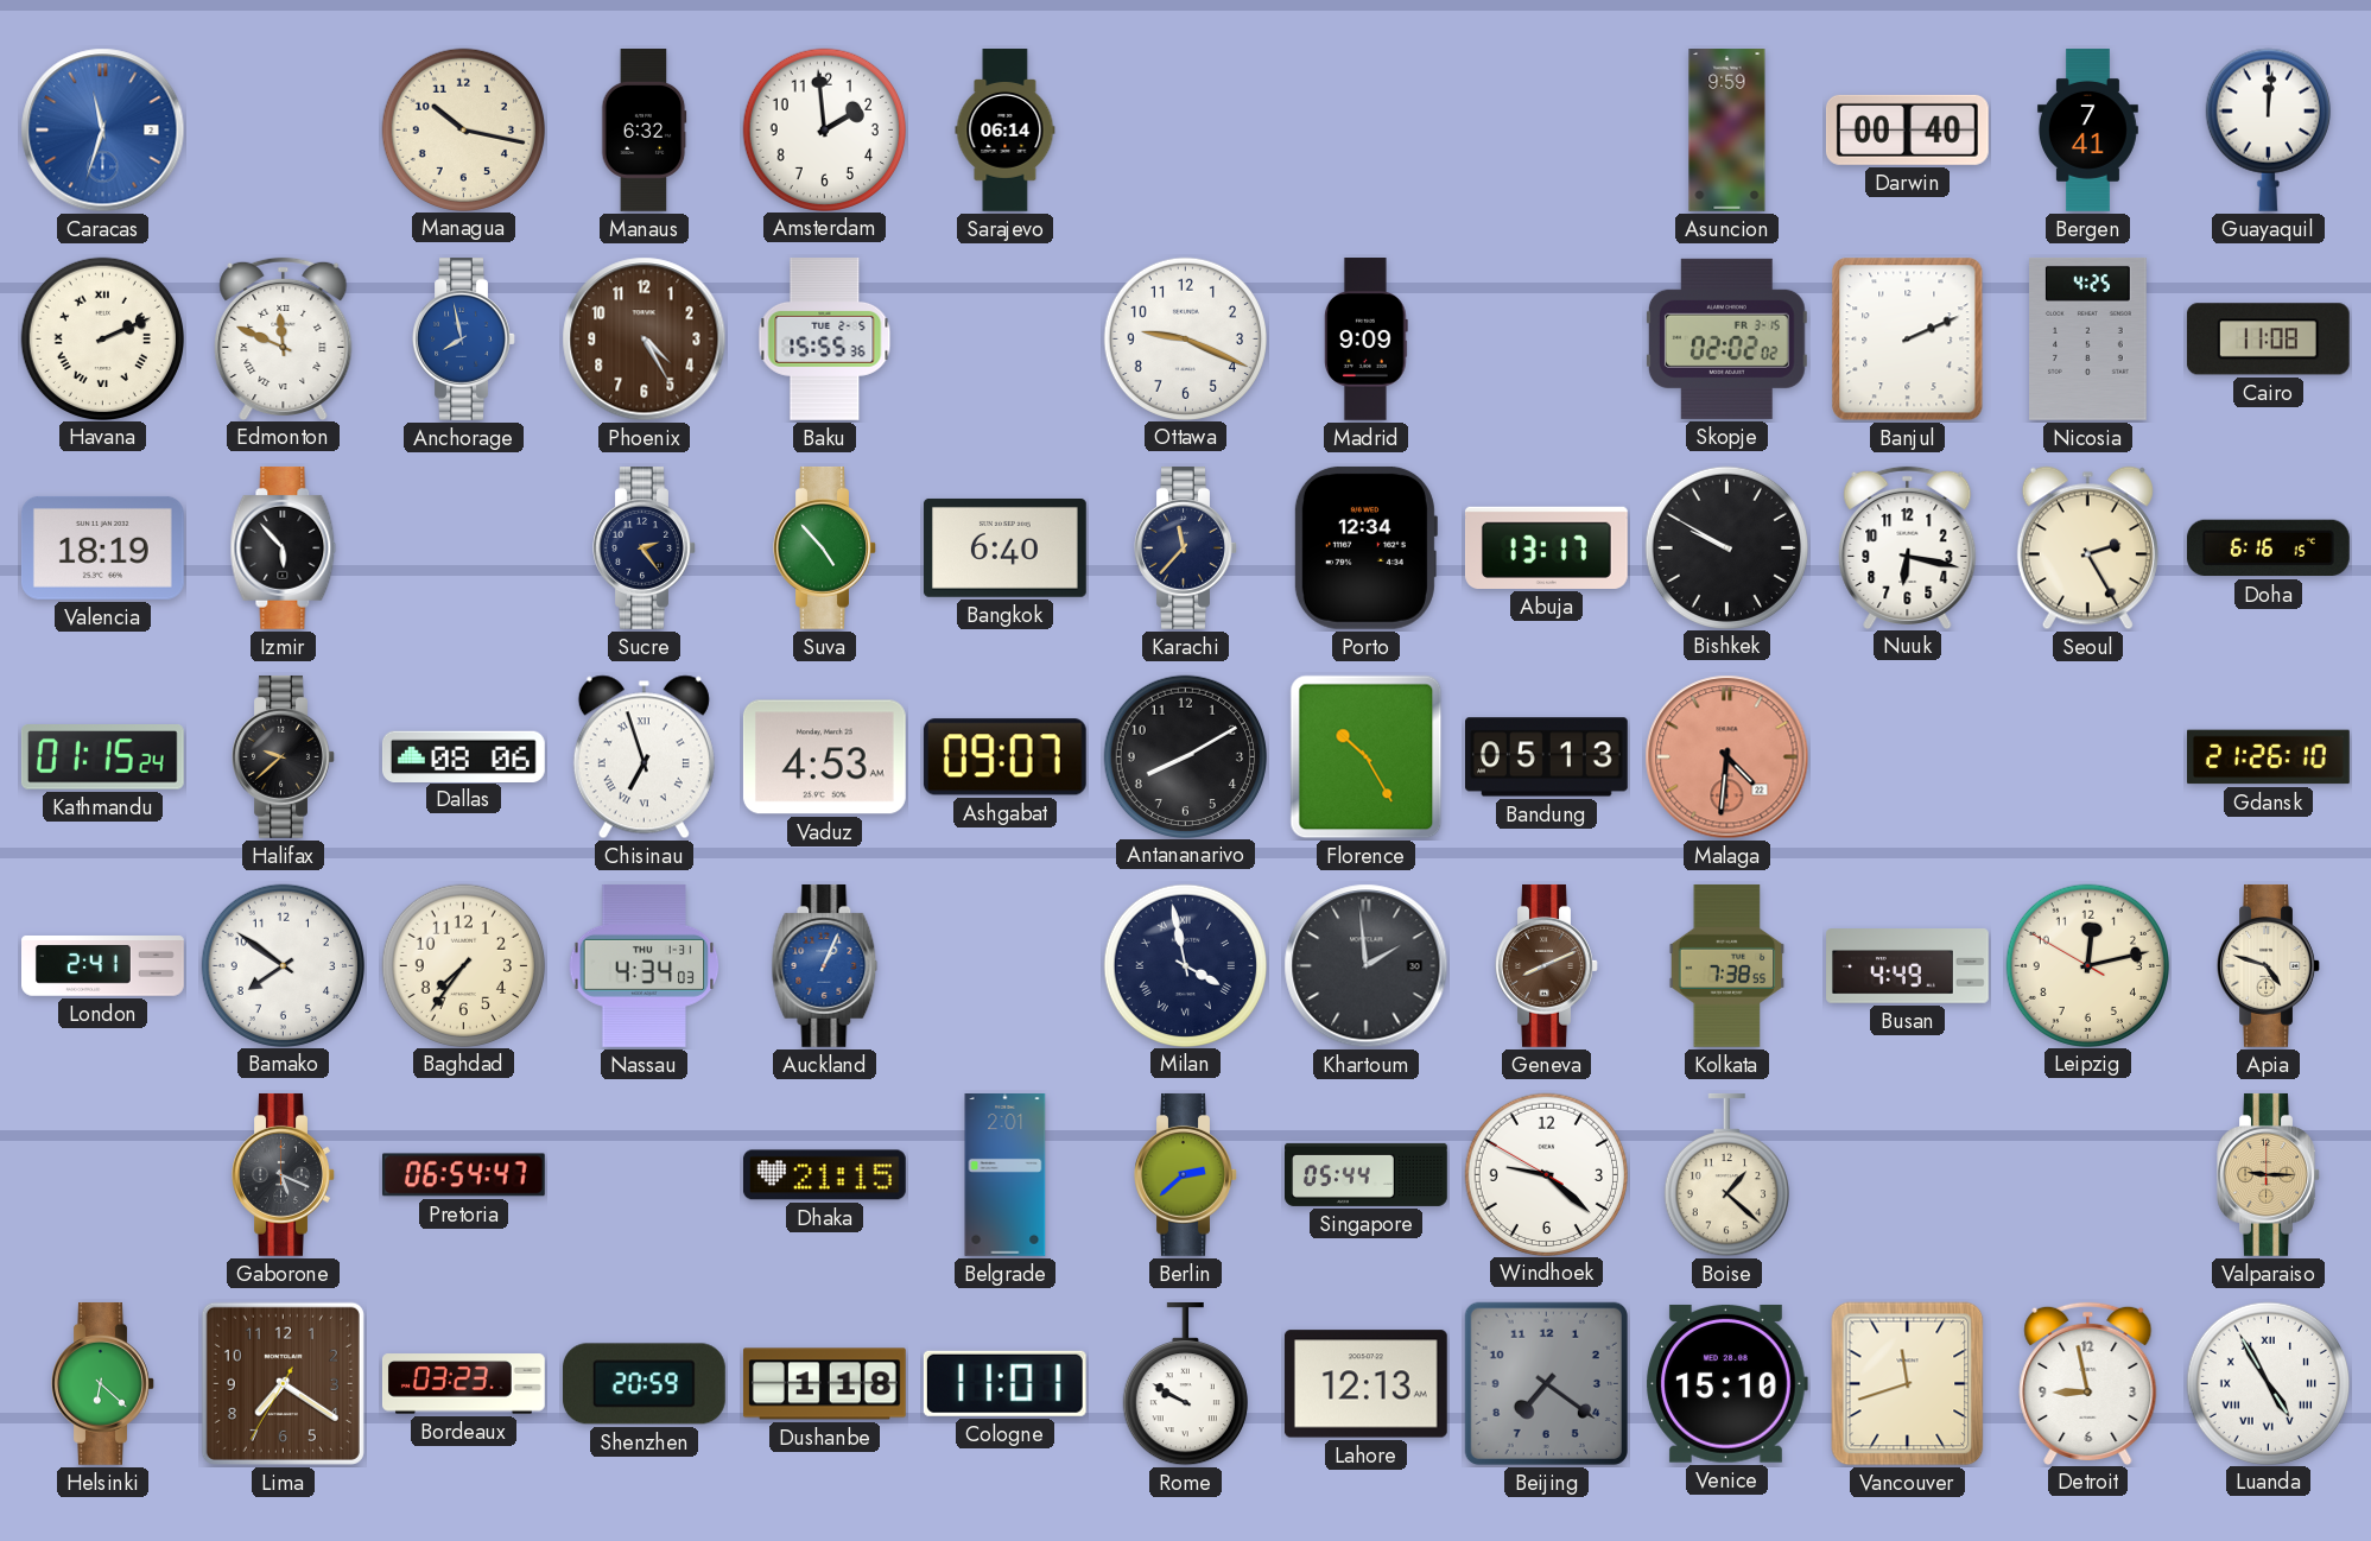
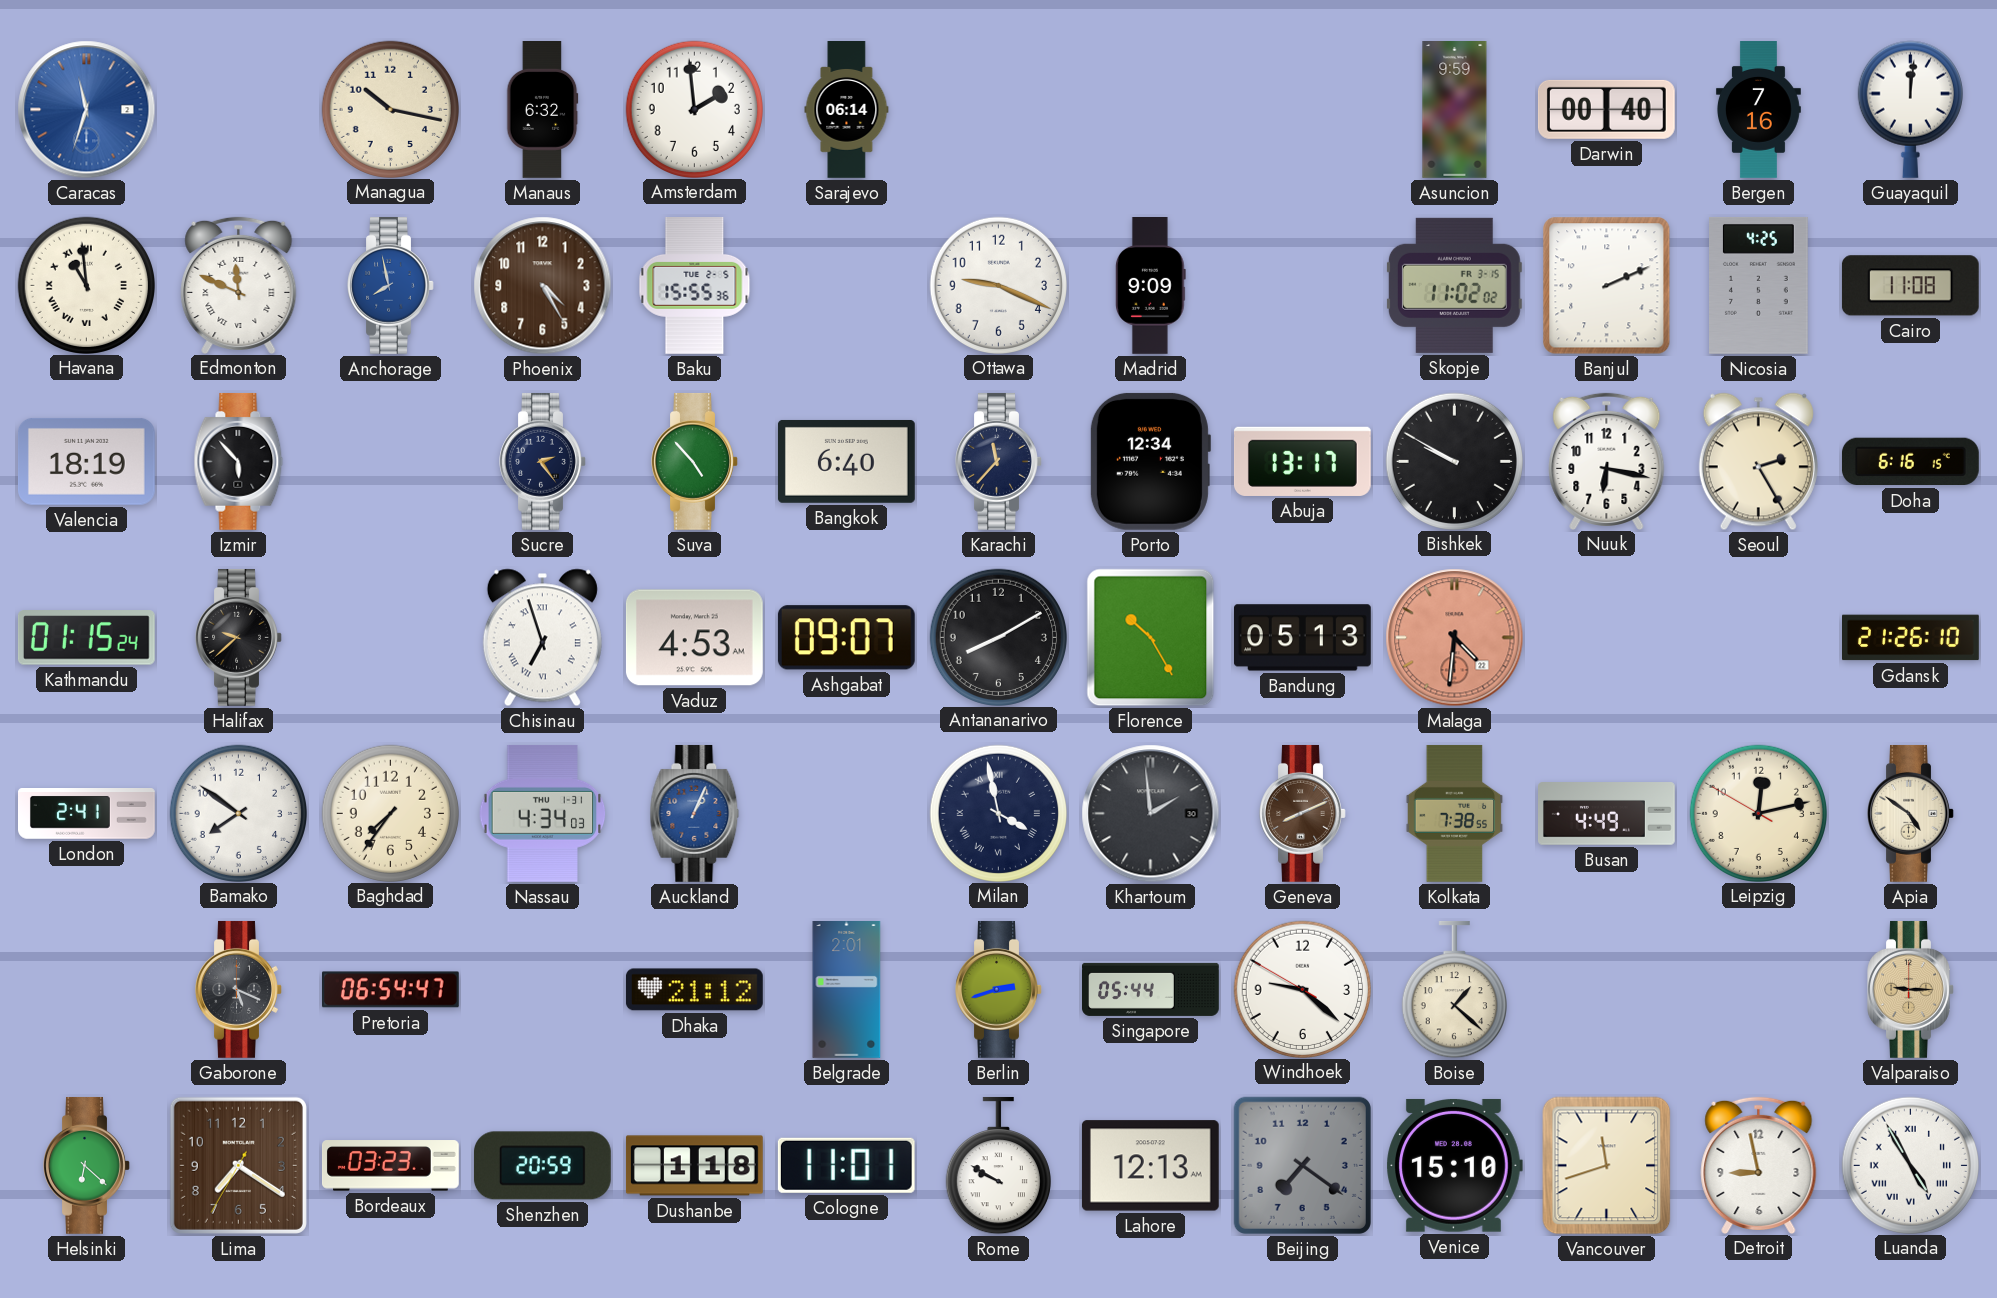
Bergen: 7:41 -> 7:16 (1758, 110)
Havana: 2:11 -> 10:59 (86, 285)
Skopje: 02:02 -> 11:02 (1454, 285)
Dallas: 08:06 -> none (463, 756)
Apia: 4:48 -> 4:51 (1911, 813)
Dhaka: 21:15 -> 21:12 (694, 990)
Berlin: 2:38 -> 2:42 (999, 989)
